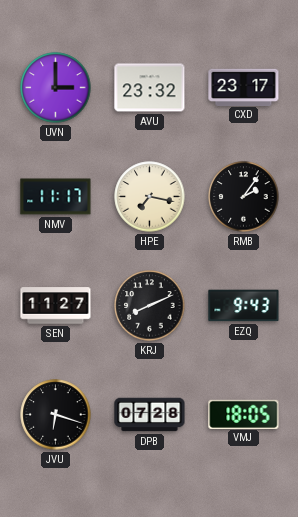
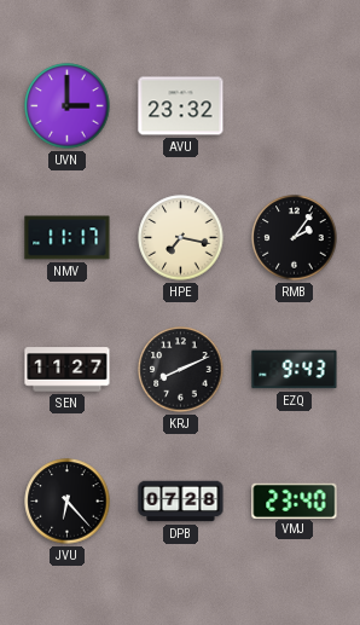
CXD: 23:17 -> none (244, 87)
JVU: 6:18 -> 6:23 (68, 502)
VMJ: 18:05 -> 23:40 (295, 500)
